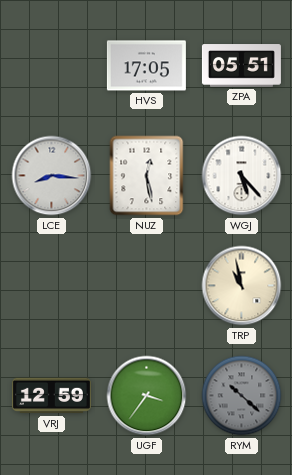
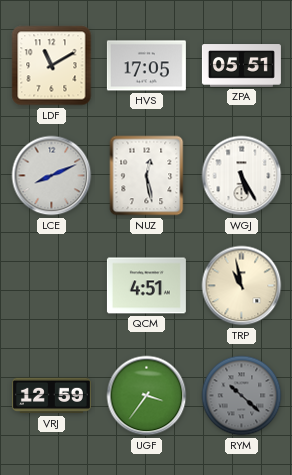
LDF: none -> 11:10 (52, 66)
LCE: 8:16 -> 8:11 (52, 176)
WGJ: 5:23 -> 5:25 (242, 176)
QCM: none -> 4:51 (146, 286)
